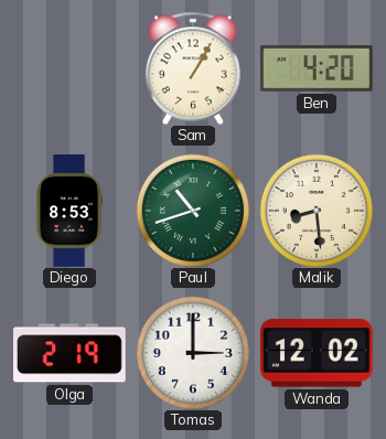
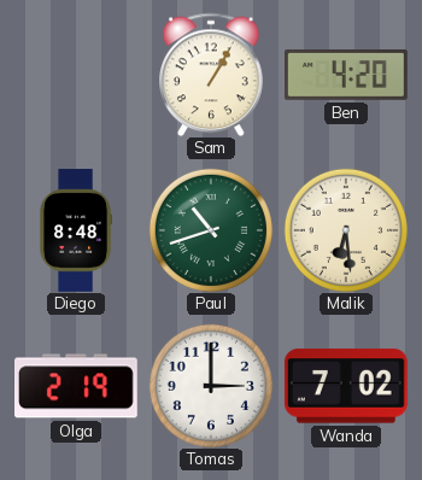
Diego: 8:53 -> 8:48 (76, 230)
Malik: 8:29 -> 6:29 (346, 230)
Wanda: 12:02 -> 7:02 (346, 386)
